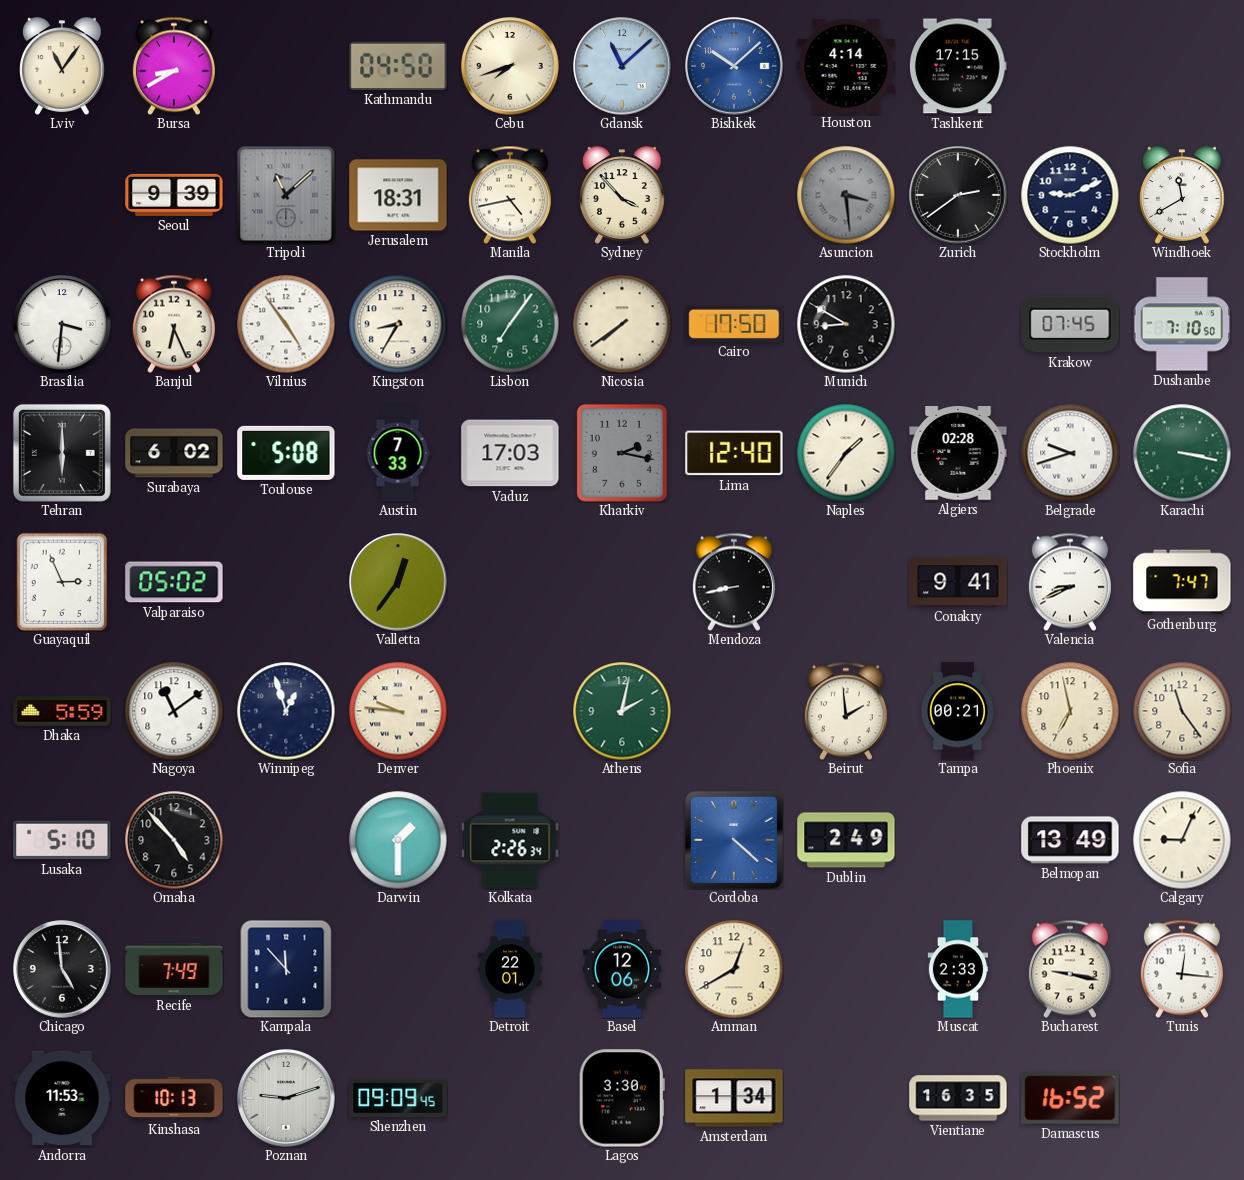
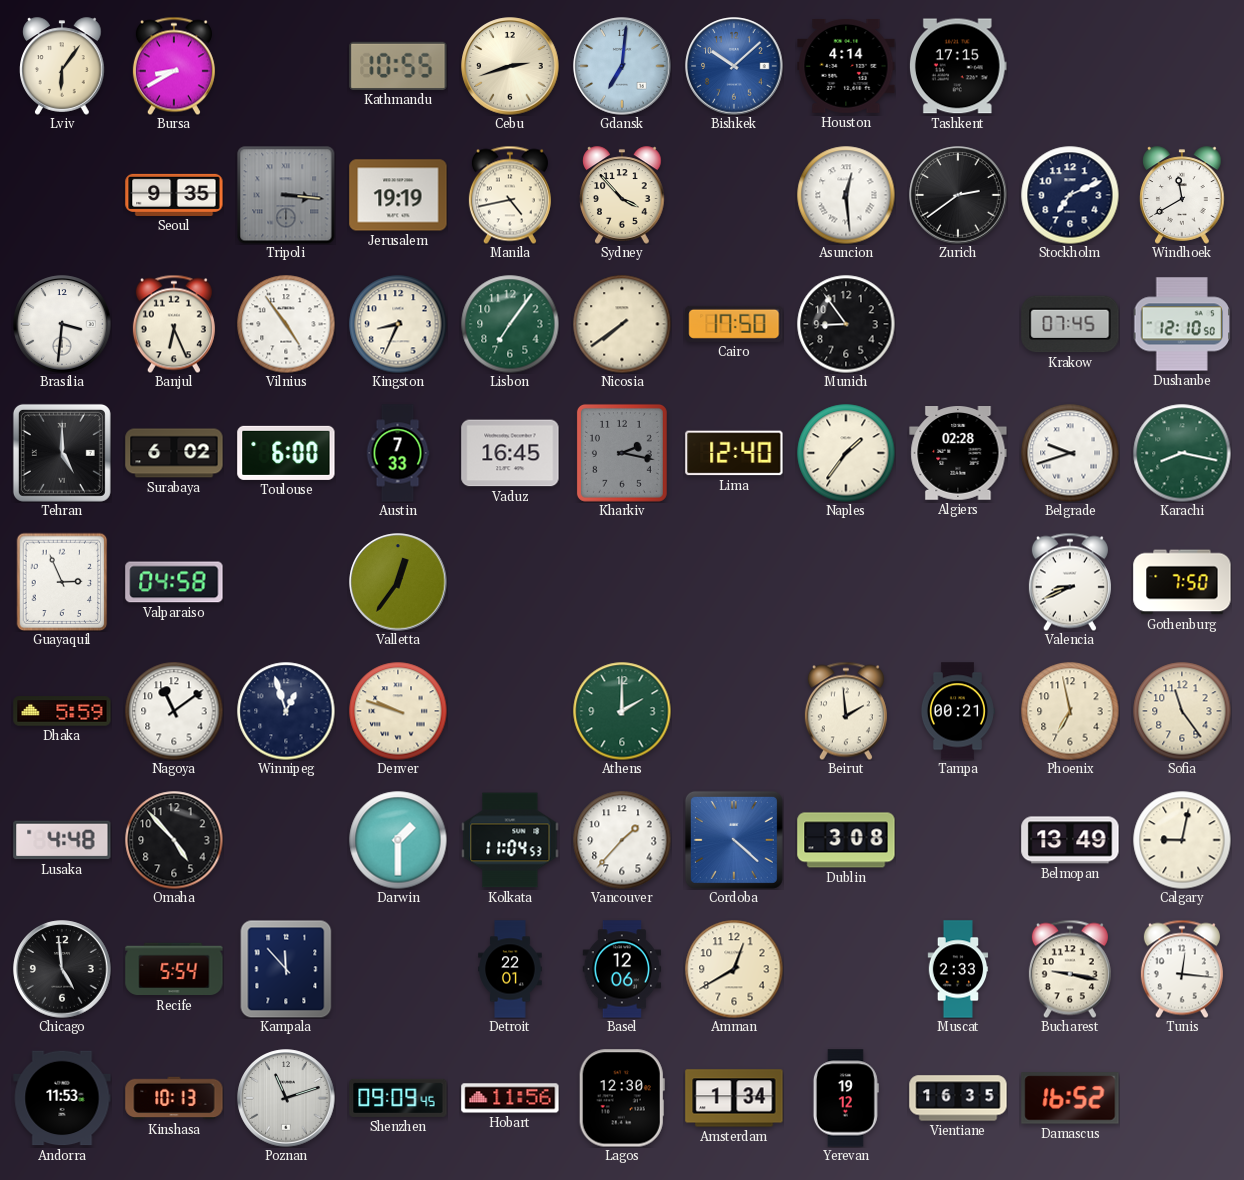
Lviv: 11:06 -> 6:06 (62, 66)
Kathmandu: 04:50 -> 10:55 (398, 66)
Cebu: 7:42 -> 2:42 (510, 66)
Gdansk: 11:08 -> 7:01 (622, 66)
Seoul: 9:39 -> 9:35 (174, 195)
Tripoli: 11:08 -> 3:16 (286, 195)
Jerusalem: 18:31 -> 19:19 (398, 195)
Asuncion: 3:29 -> 12:29 (846, 195)
Asuncion dial: grey -> white (846, 195)
Stockholm: 9:11 -> 7:11 (1070, 195)
Kingston: 8:35 -> 8:34 (398, 324)
Munich: 8:50 -> 8:54 (846, 324)
Dushanbe: 7:10 -> 12:10 (1182, 324)
Tehran: 6:00 -> 5:00 (62, 453)
Toulouse: 5:08 -> 6:00 (286, 453)
Vaduz: 17:03 -> 16:45 (510, 453)
Karachi: 3:17 -> 8:17 (1182, 453)
Valparaiso: 05:02 -> 04:58 (174, 582)
Mendoza: 8:43 -> none (734, 582)
Conakry: 9:41 -> none (958, 582)
Gothenburg: 7:47 -> 7:50 (1182, 582)
Denver: 9:46 -> 9:48 (398, 711)
Athens: 2:02 -> 2:00 (622, 711)
Lusaka: 5:10 -> 4:48 (62, 840)
Kolkata: 2:26 -> 11:04 (510, 840)
Vancouver: none -> 1:37 (622, 840)
Dublin: 2:49 -> 3:08 (846, 840)
Calgary: 9:04 -> 9:02 (1182, 840)
Recife: 7:49 -> 5:54 (174, 969)
Poznan: 9:12 -> 11:12 (286, 1098)
Hobart: none -> 11:56 (510, 1098)
Lagos: 3:30 -> 12:30 (622, 1098)
Yerevan: none -> 19:12 (846, 1098)
